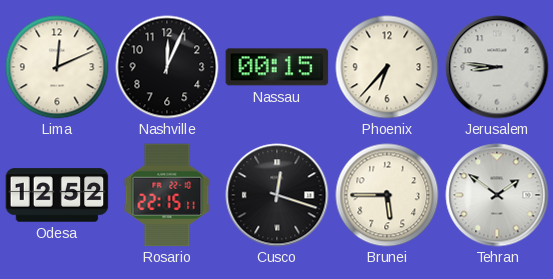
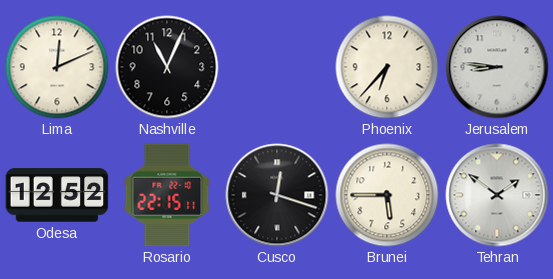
Nashville: 12:04 -> 11:04 (167, 67)
Nassau: 00:15 -> none (277, 67)
